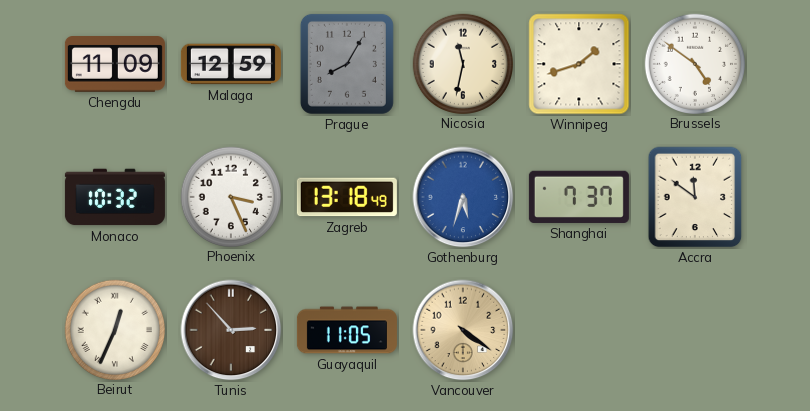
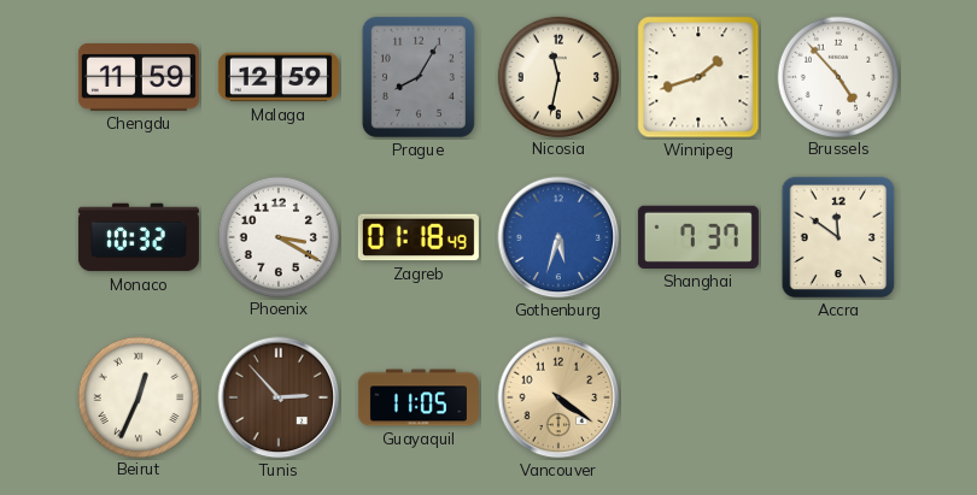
Chengdu: 11:09 -> 11:59 (139, 78)
Brussels: 4:51 -> 4:53 (837, 76)
Phoenix: 3:26 -> 3:20 (277, 236)
Zagreb: 13:18 -> 01:18 (419, 237)
